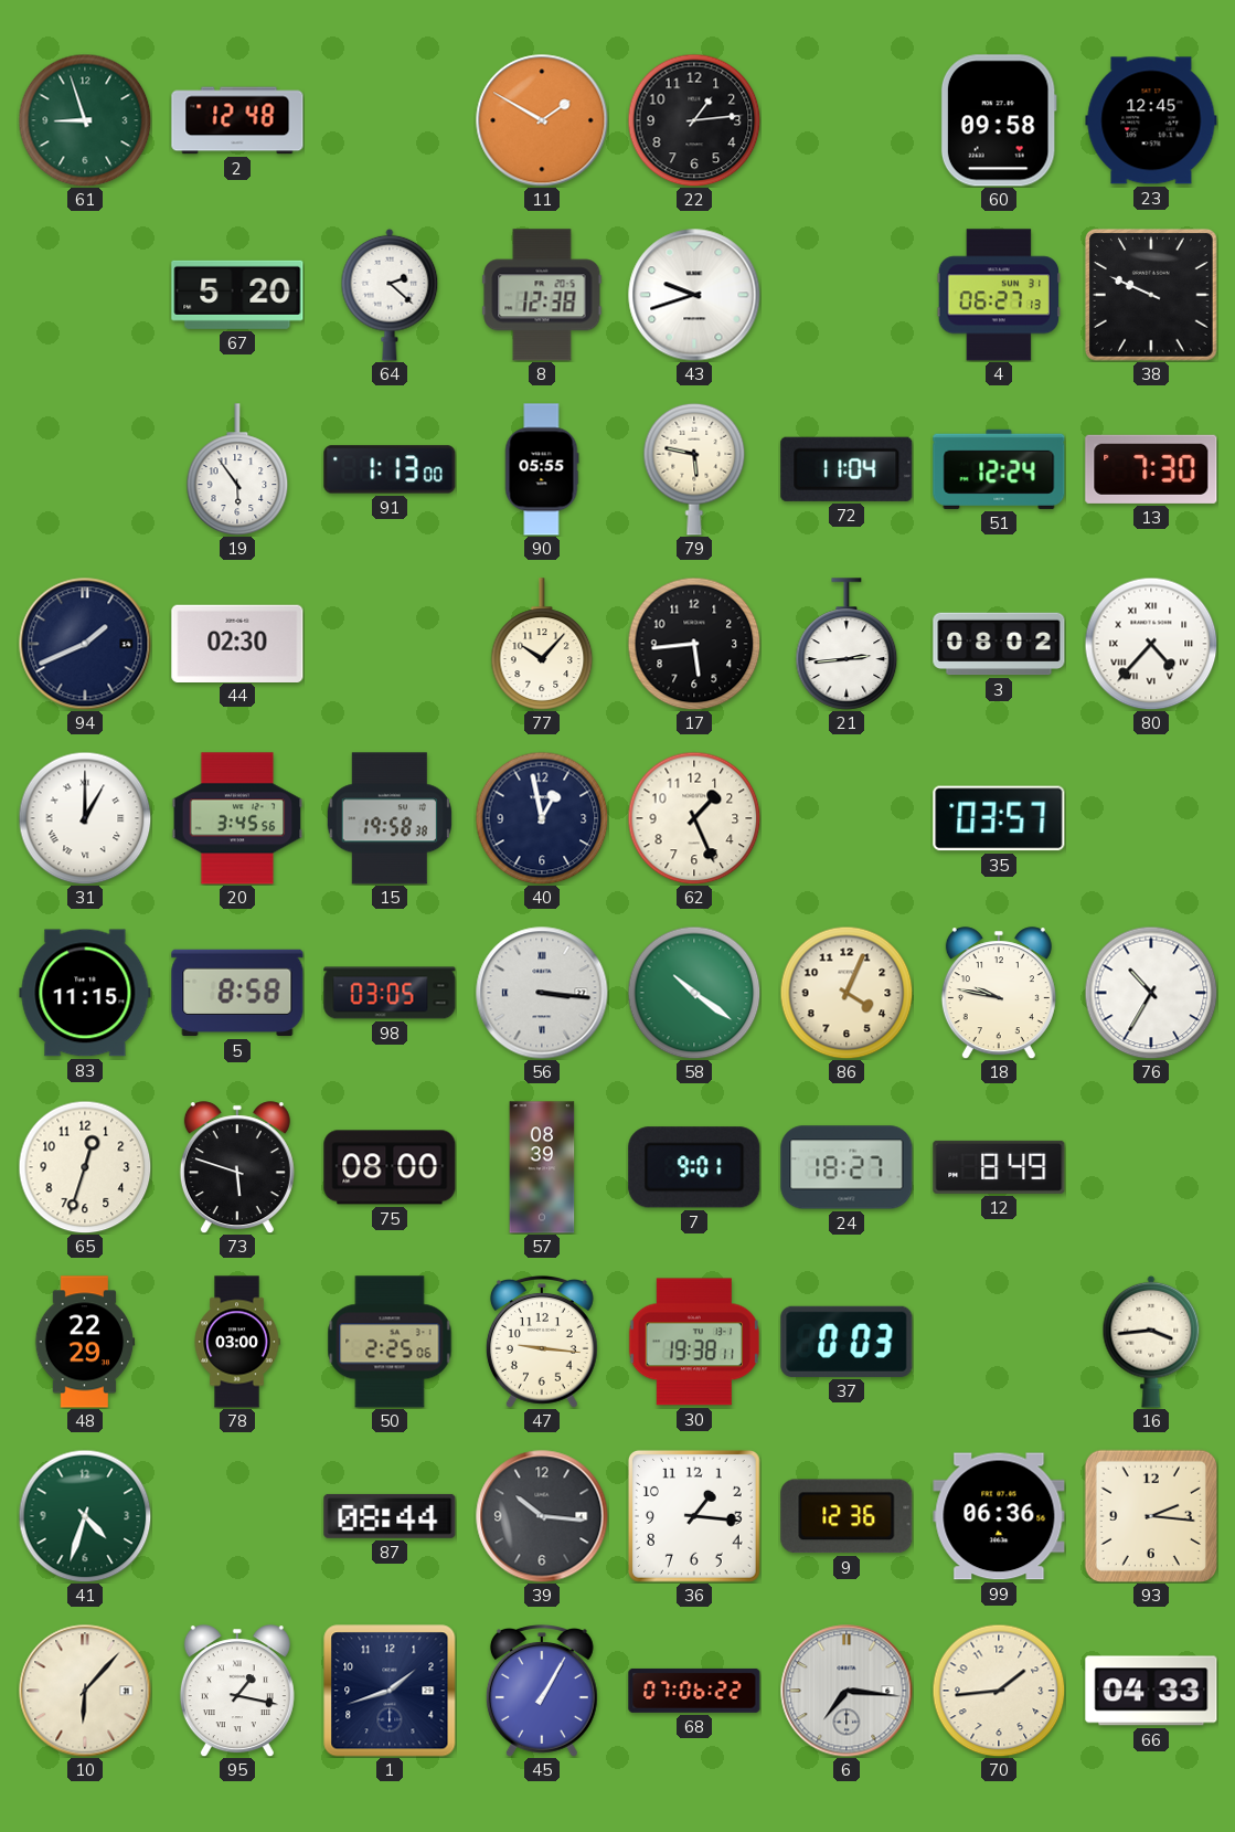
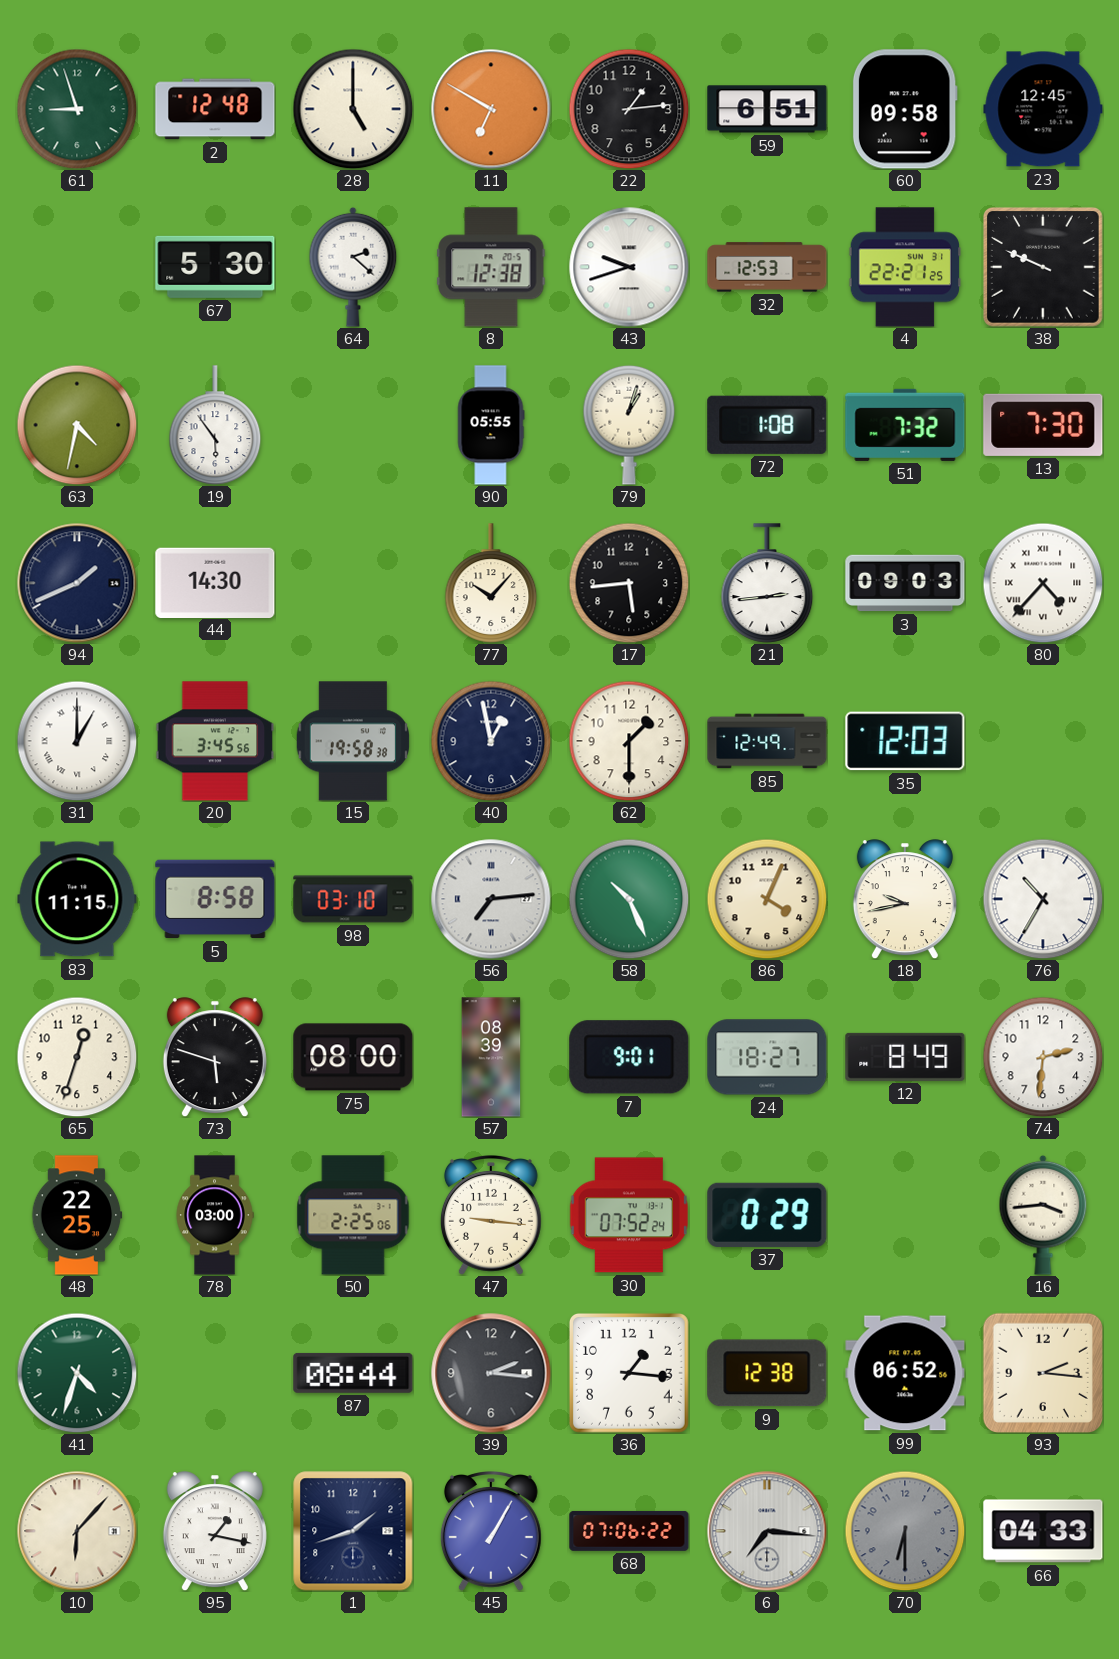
28: none -> 5:00 (353, 109)
11: 1:50 -> 6:50 (491, 109)
59: none -> 6:51 (767, 109)
67: 5:20 -> 5:30 (215, 267)
32: none -> 12:53 (767, 267)
4: 06:27 -> 22:21 (905, 267)
63: none -> 4:32 (77, 425)
91: 1:13 -> none (390, 469)
79: 5:47 -> 1:03 (629, 425)
72: 11:04 -> 1:08 (767, 425)
51: 12:24 -> 7:32 (905, 425)
44: 02:30 -> 14:30 (215, 582)
3: 08:02 -> 09:03 (905, 583)
62: 1:26 -> 1:30 (629, 741)
85: none -> 12:49 (767, 741)
35: 03:57 -> 12:03 (905, 741)
98: 03:05 -> 03:10 (353, 899)
56: 3:16 -> 7:14 (491, 899)
58: 10:21 -> 10:26 (629, 899)
18: 9:47 -> 9:43 (905, 899)
74: none -> 2:31 (1043, 1057)
48: 22:29 -> 22:25 (77, 1215)
30: 19:38 -> 07:52 (629, 1215)
37: 0:03 -> 0:29 (767, 1215)
39: 10:16 -> 2:16 (491, 1373)
9: 12:36 -> 12:38 (767, 1373)
99: 06:36 -> 06:52 (905, 1373)
70: 1:44 -> 6:30 (905, 1531)
70 dial: cream -> grey (905, 1531)
